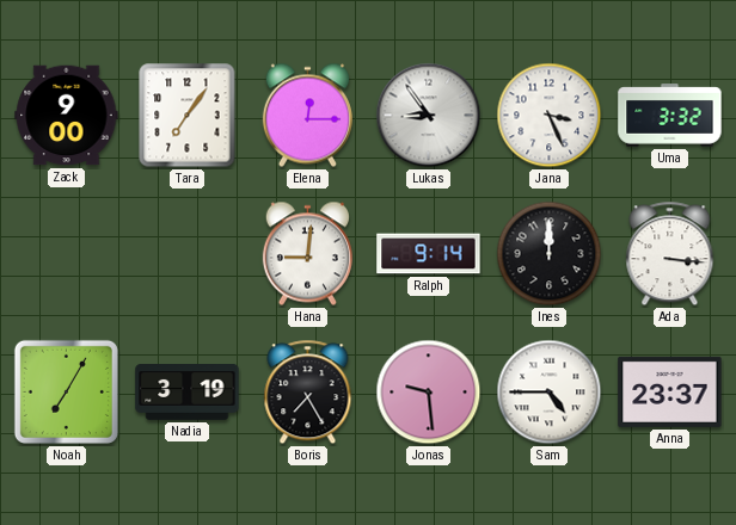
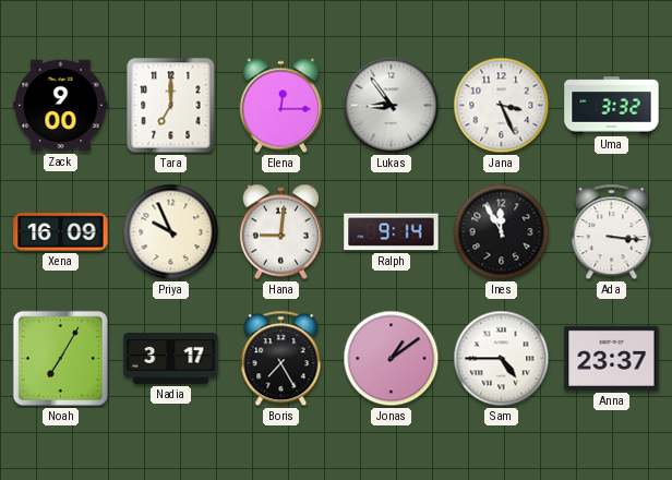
Tara: 7:06 -> 7:00 (171, 106)
Xena: none -> 16:09 (61, 232)
Priya: none -> 9:56 (171, 232)
Ines: 12:00 -> 11:55 (502, 232)
Nadia: 3:19 -> 3:17 (171, 359)
Jonas: 9:29 -> 1:09 (392, 359)
